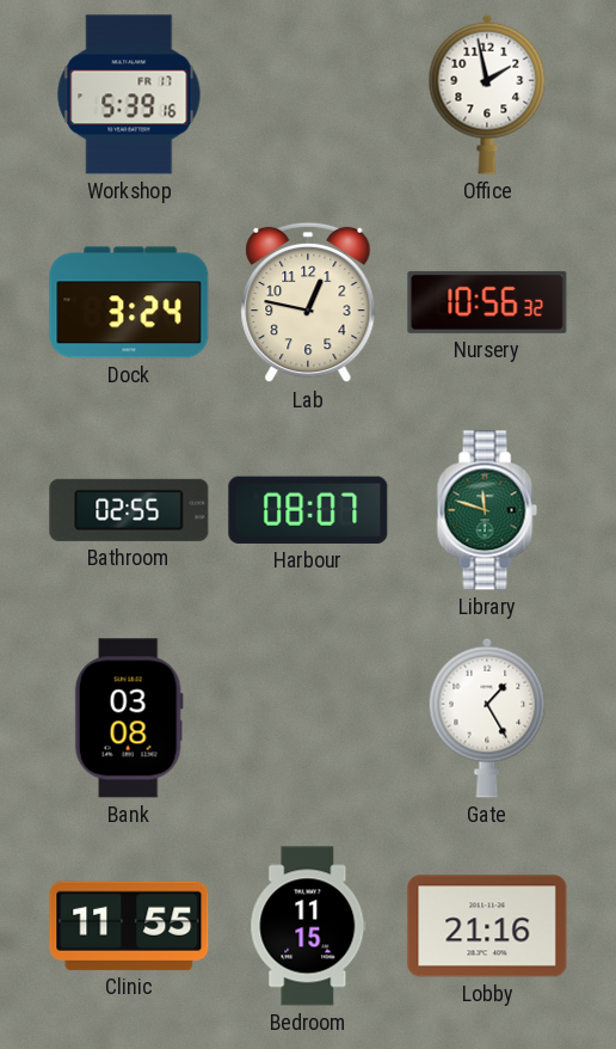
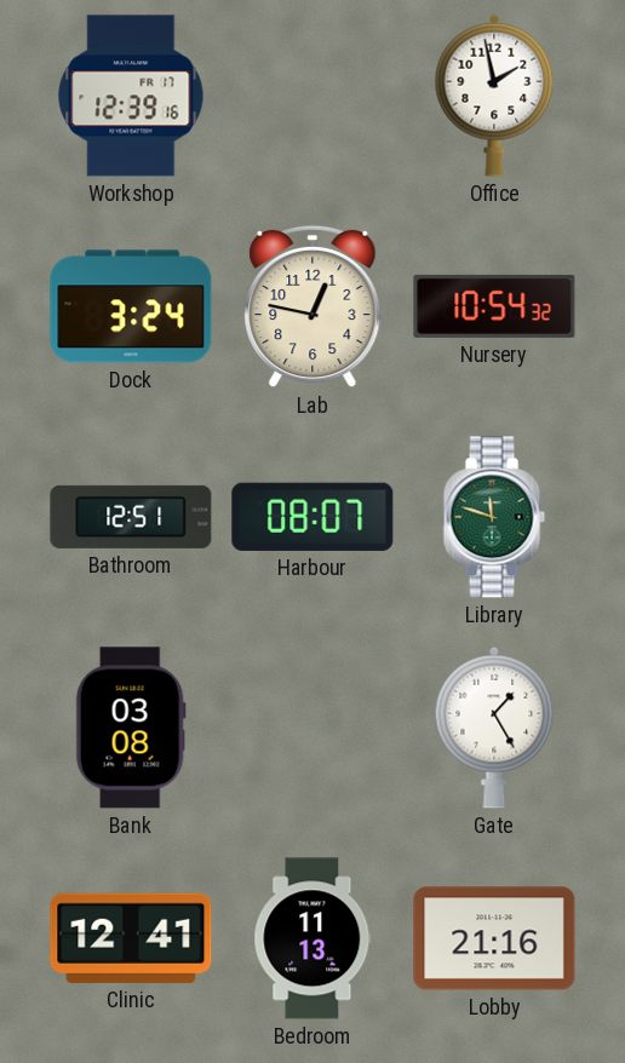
Workshop: 5:39 -> 12:39 (131, 96)
Nursery: 10:56 -> 10:54 (494, 306)
Bathroom: 02:55 -> 12:51 (131, 517)
Clinic: 11:55 -> 12:41 (131, 938)
Bedroom: 11:15 -> 11:13 (312, 938)
